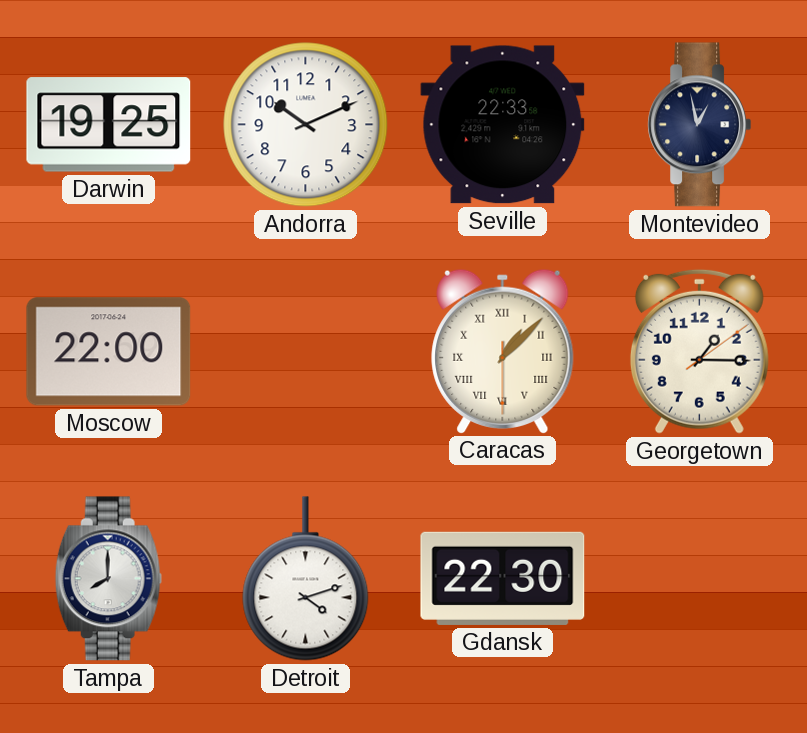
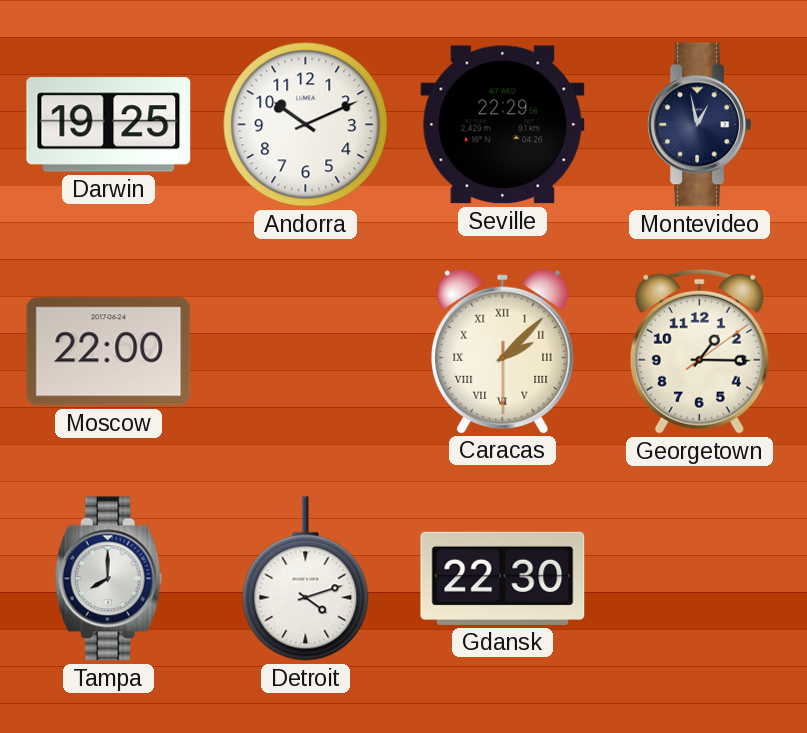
Seville: 22:33 -> 22:29 (503, 125)
Caracas: 1:07 -> 2:07 (503, 351)
